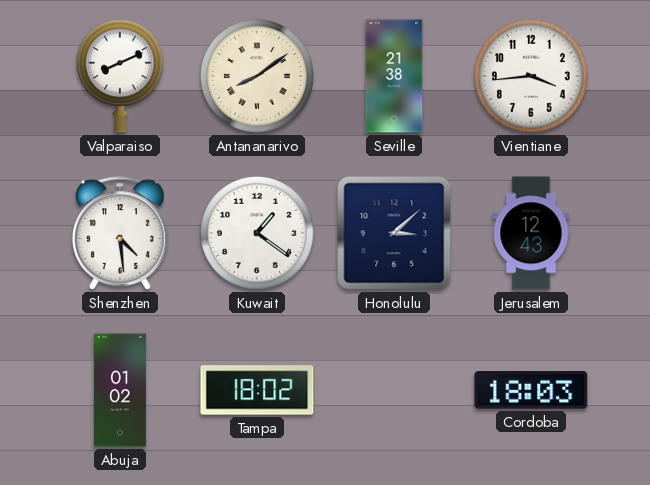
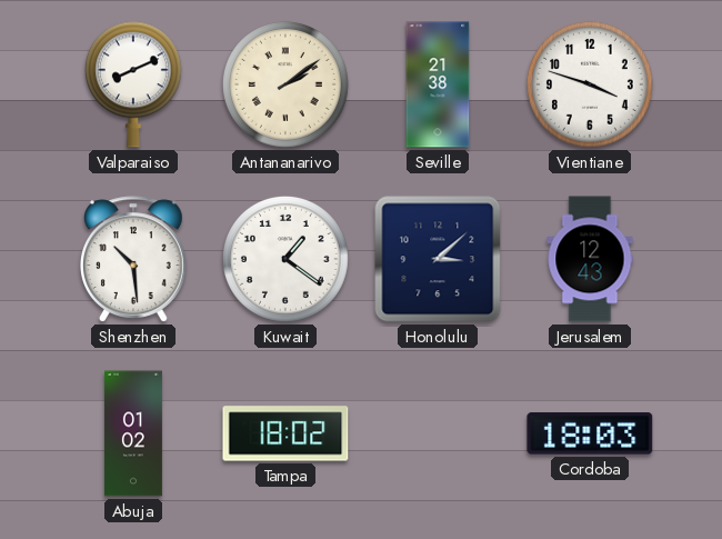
Antananarivo: 8:09 -> 2:09 (285, 84)
Vientiane: 3:44 -> 3:48 (590, 84)
Shenzhen: 4:29 -> 10:29 (133, 259)
